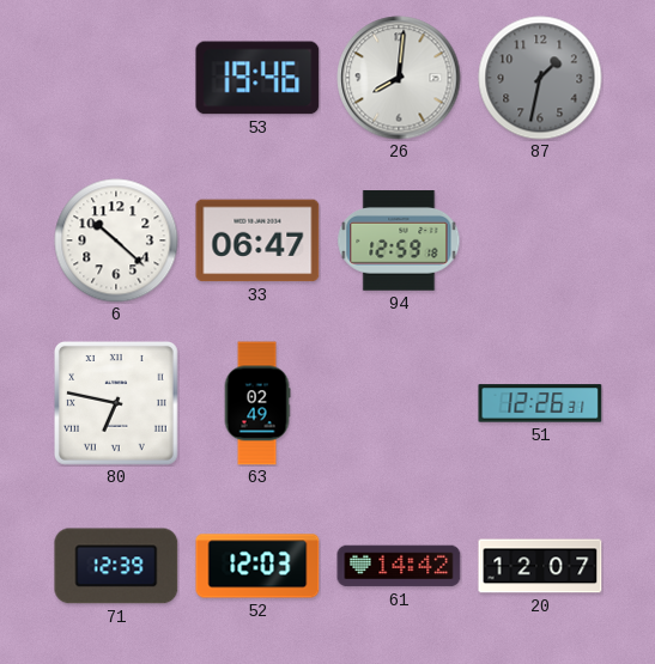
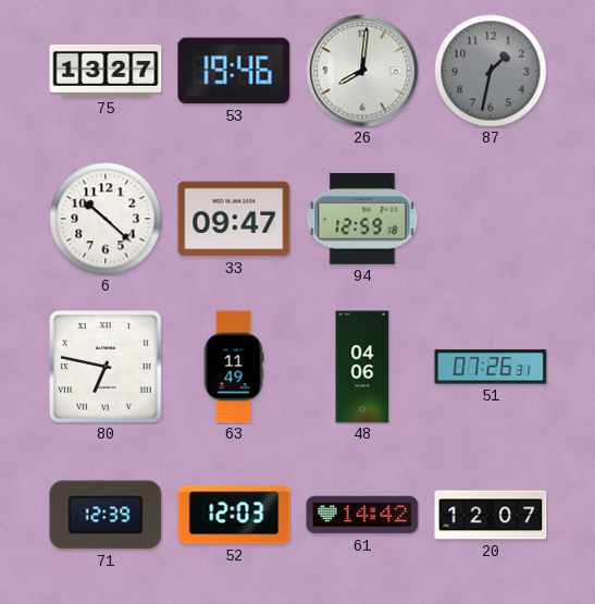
75: none -> 13:27 (106, 71)
33: 06:47 -> 09:47 (234, 219)
63: 02:49 -> 11:49 (234, 367)
48: none -> 04:06 (362, 367)
51: 12:26 -> 07:26 (491, 367)
